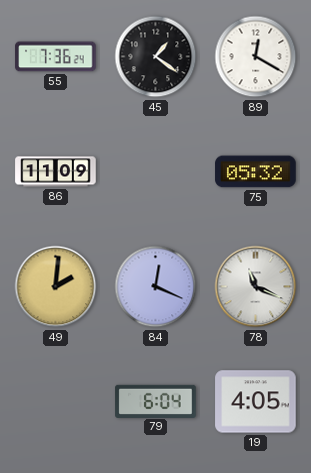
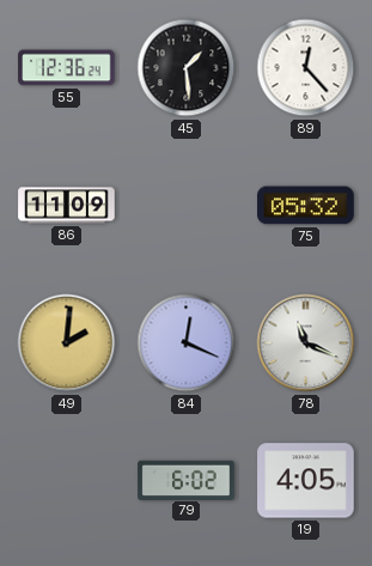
55: 7:36 -> 12:36 (67, 68)
45: 1:21 -> 1:29 (187, 68)
89: 12:20 -> 12:23 (306, 68)
79: 6:04 -> 6:02 (187, 480)
